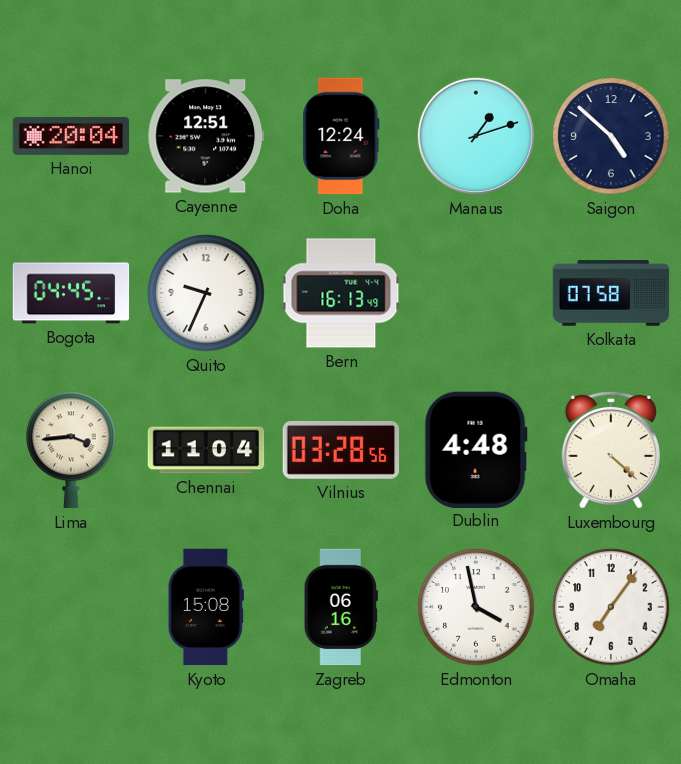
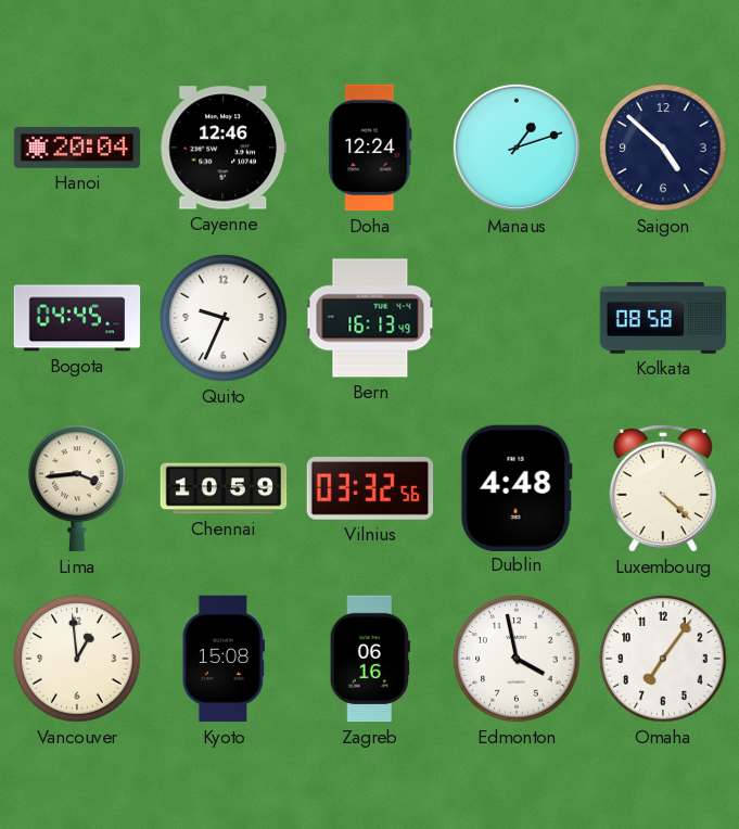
Cayenne: 12:51 -> 12:46 (224, 148)
Kolkata: 07:58 -> 08:58 (663, 318)
Chennai: 11:04 -> 10:59 (224, 488)
Vilnius: 03:28 -> 03:32 (370, 489)
Vancouver: none -> 12:59 (77, 659)
